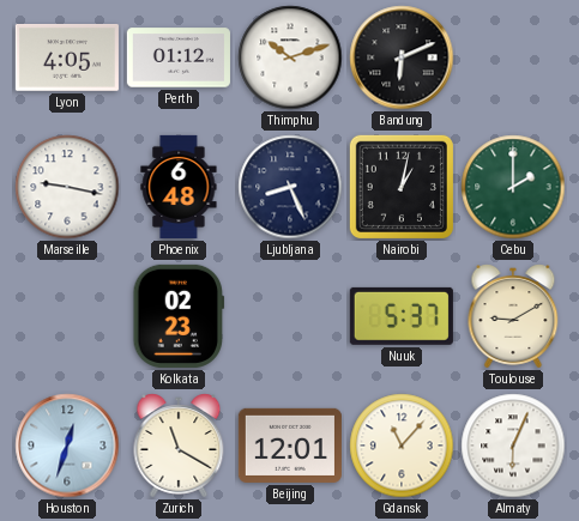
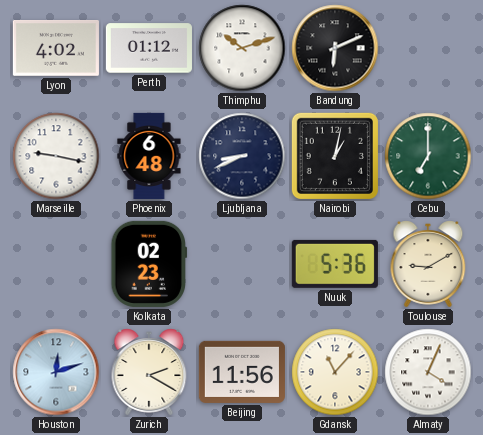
Lyon: 4:05 -> 4:02 (56, 49)
Ljubljana: 8:26 -> 8:41 (242, 156)
Cebu: 2:00 -> 7:00 (428, 156)
Nuuk: 5:37 -> 5:36 (335, 264)
Houston: 12:33 -> 12:12 (56, 372)
Zurich: 11:20 -> 2:20 (149, 372)
Beijing: 12:01 -> 11:56 (242, 372)
Almaty: 6:04 -> 4:04 (428, 372)
